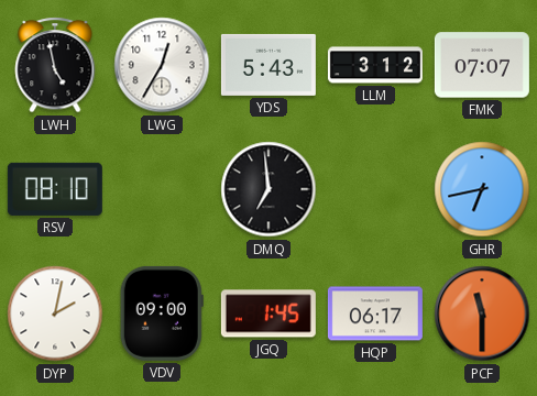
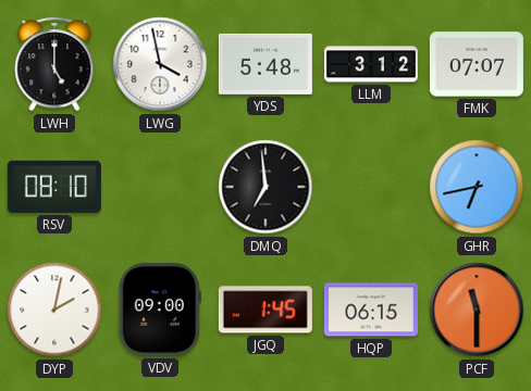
LWH: 4:58 -> 5:00 (54, 64)
LWG: 12:35 -> 3:58 (160, 64)
YDS: 5:43 -> 5:48 (265, 64)
HQP: 06:17 -> 06:15 (371, 310)
